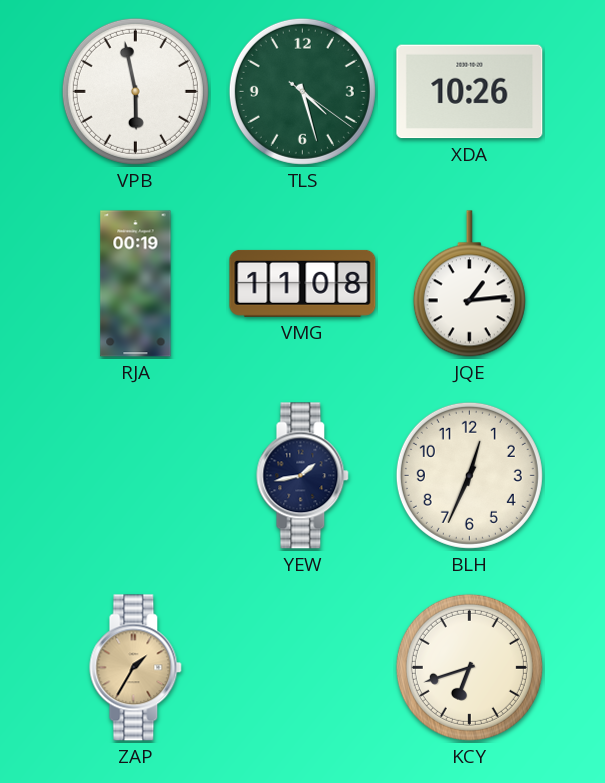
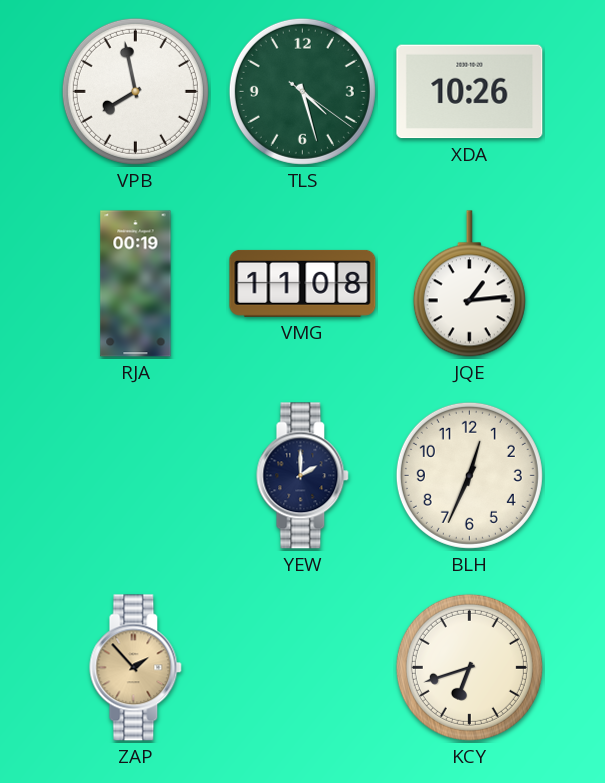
VPB: 5:58 -> 7:58 (135, 91)
YEW: 1:43 -> 2:00 (303, 476)
ZAP: 1:35 -> 1:53 (136, 668)
